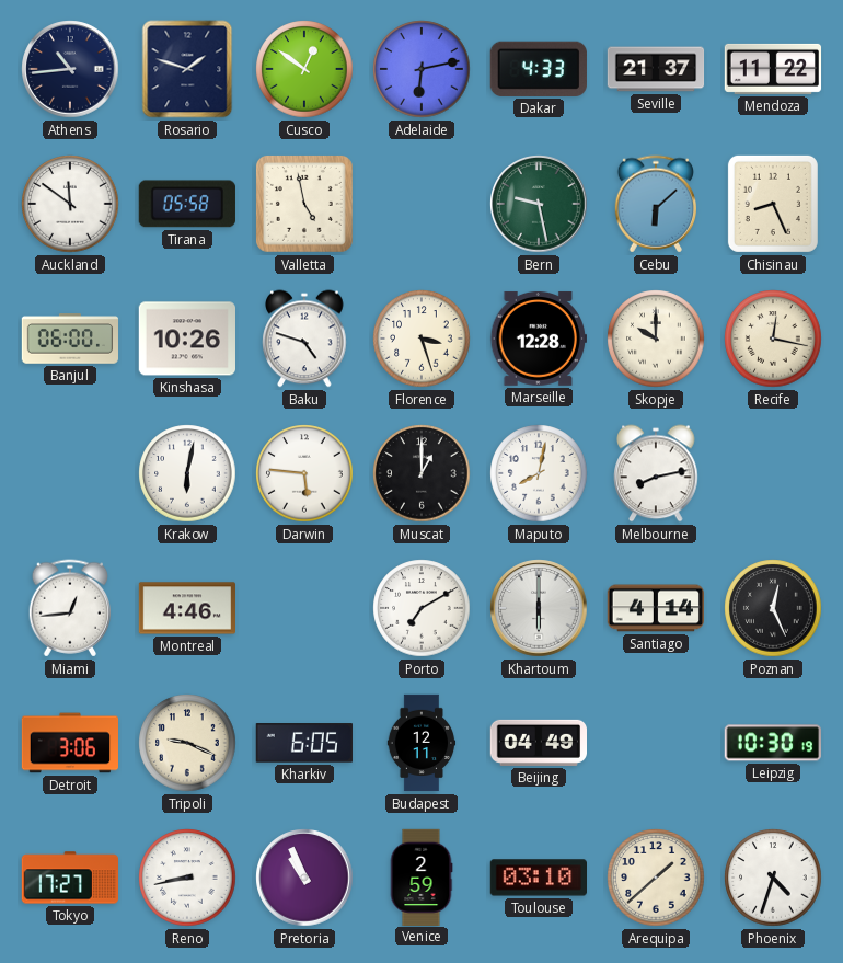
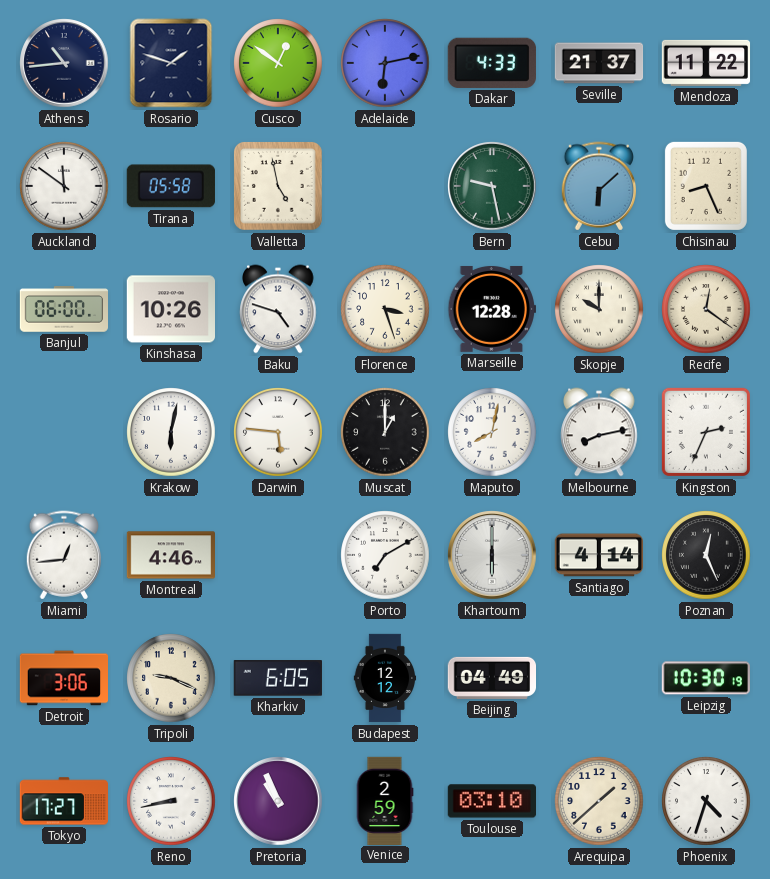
Recife: 12:17 -> 12:21 (706, 309)
Kingston: none -> 2:34 (706, 432)
Budapest: 12:11 -> 12:12 (385, 678)
